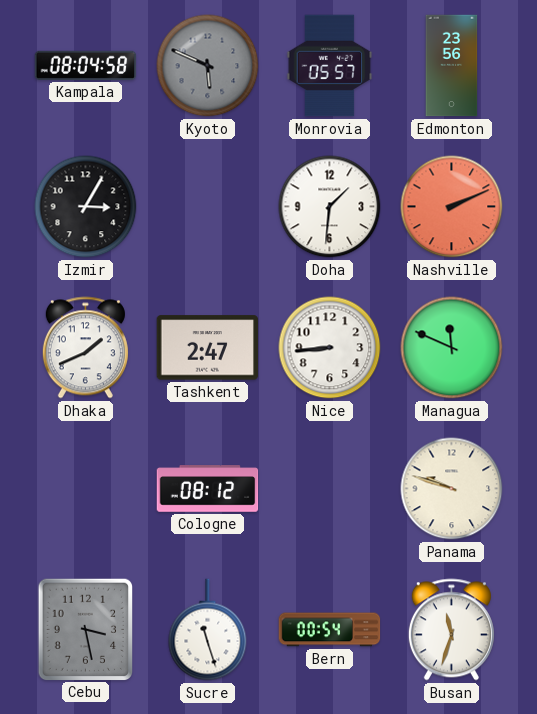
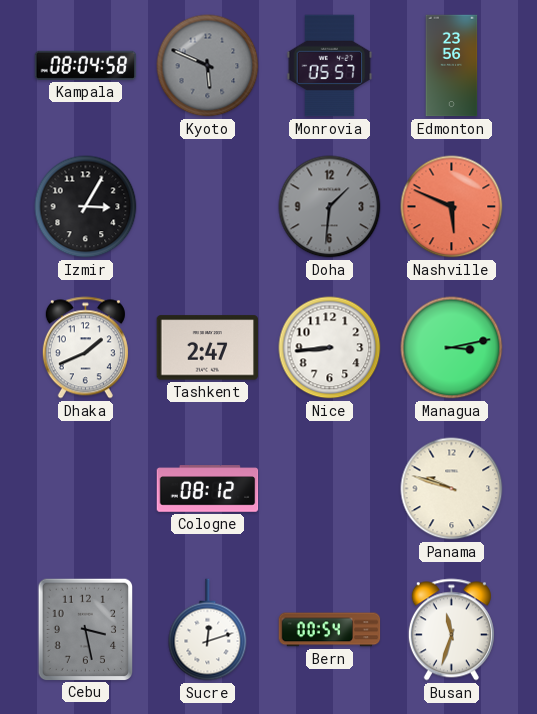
Doha dial: white -> grey (330, 207)
Nashville: 2:11 -> 5:49 (452, 207)
Managua: 11:49 -> 3:13 (452, 348)
Sucre: 11:27 -> 12:12 (208, 630)
